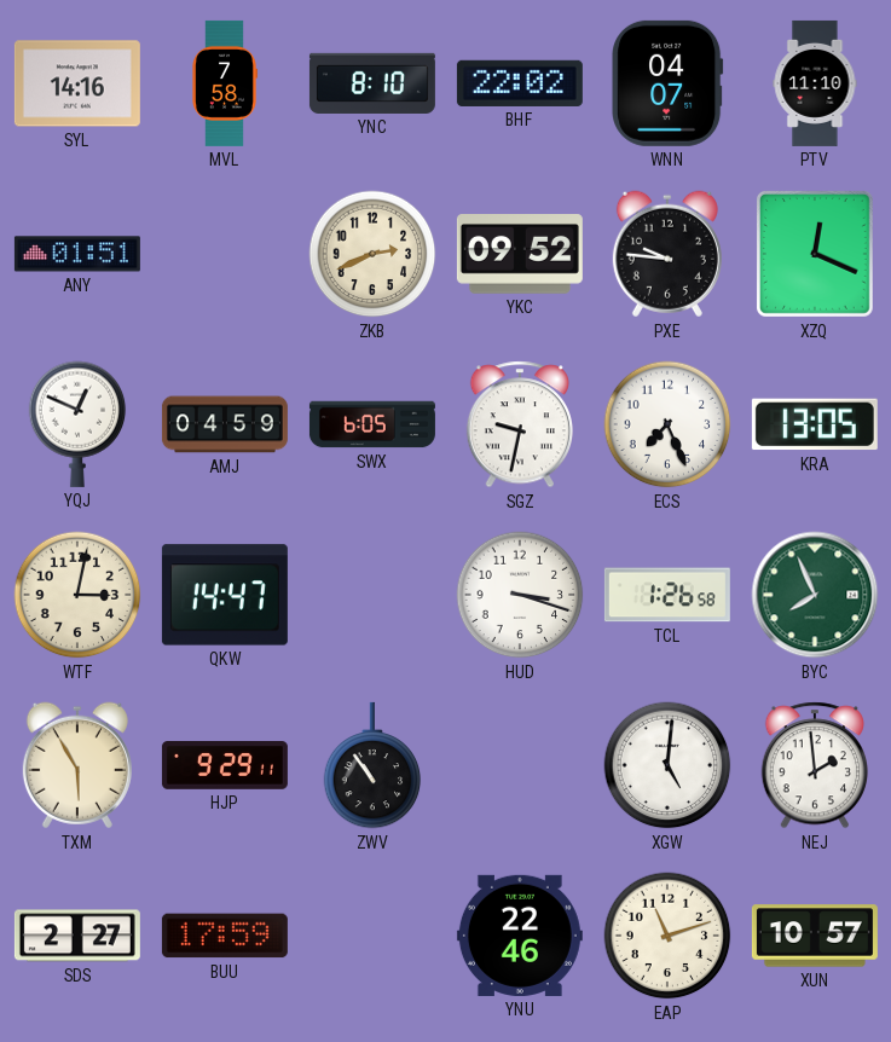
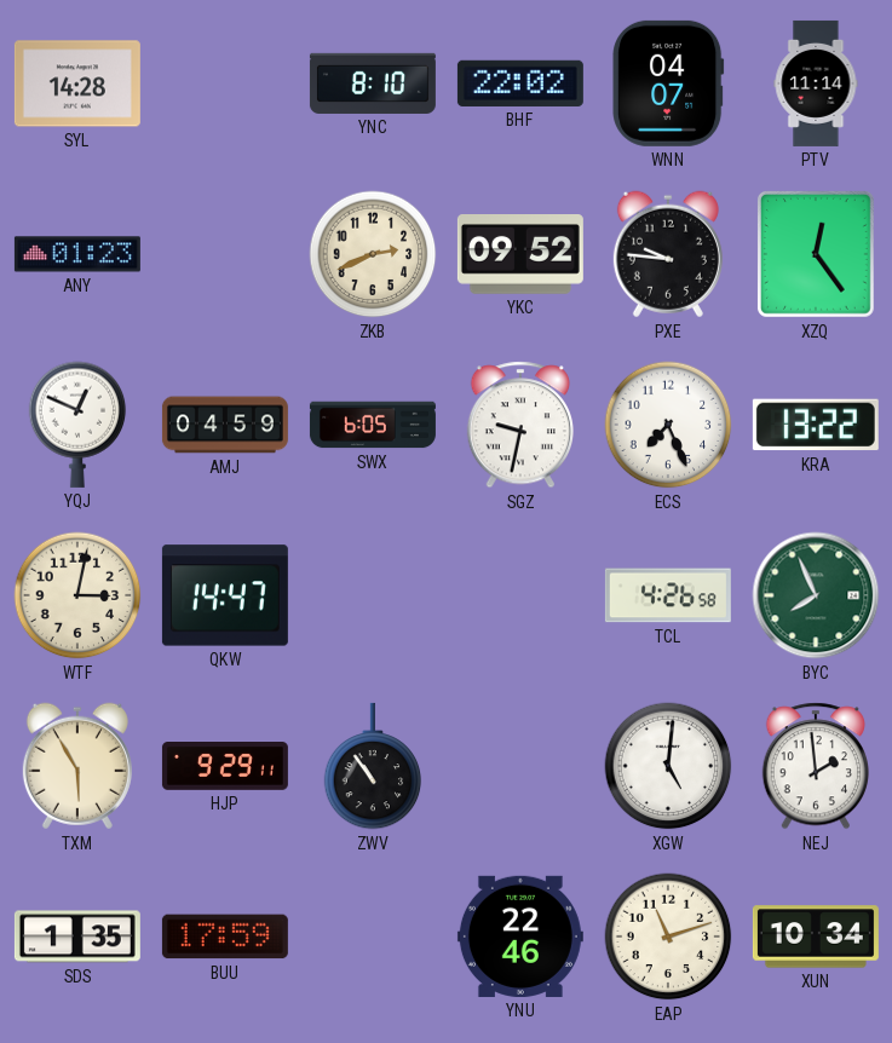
SYL: 14:16 -> 14:28 (77, 83)
MVL: 7:58 -> none (225, 83)
PTV: 11:10 -> 11:14 (816, 83)
ANY: 01:51 -> 01:23 (77, 254)
XZQ: 12:19 -> 12:24 (816, 254)
KRA: 13:05 -> 13:22 (816, 425)
HUD: 3:18 -> none (520, 595)
TCL: 1:26 -> 4:26 (668, 595)
SDS: 2:27 -> 1:35 (77, 937)
XUN: 10:57 -> 10:34 (816, 937)
